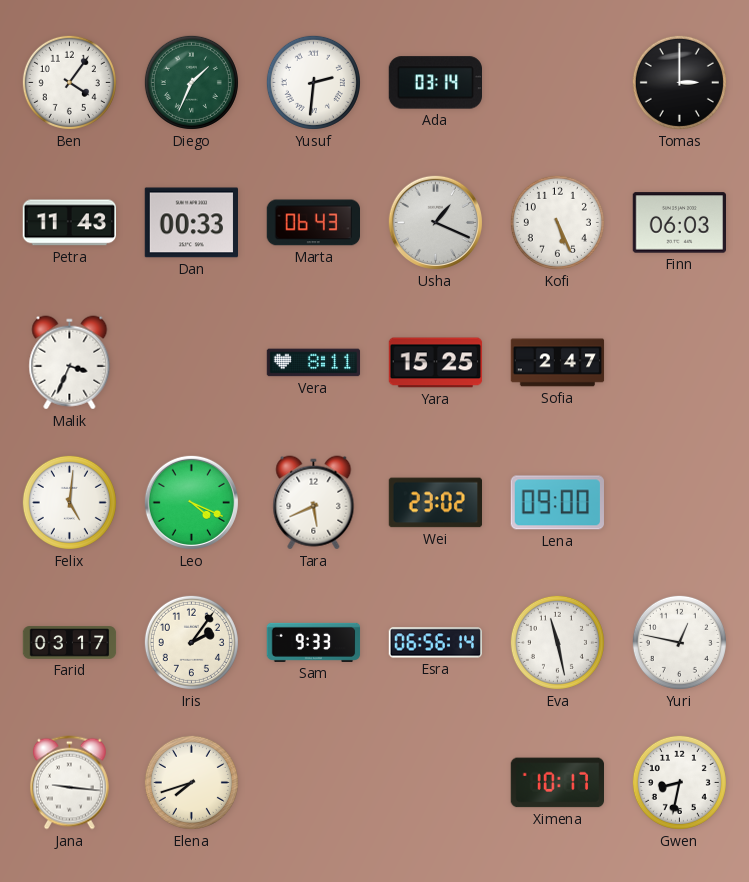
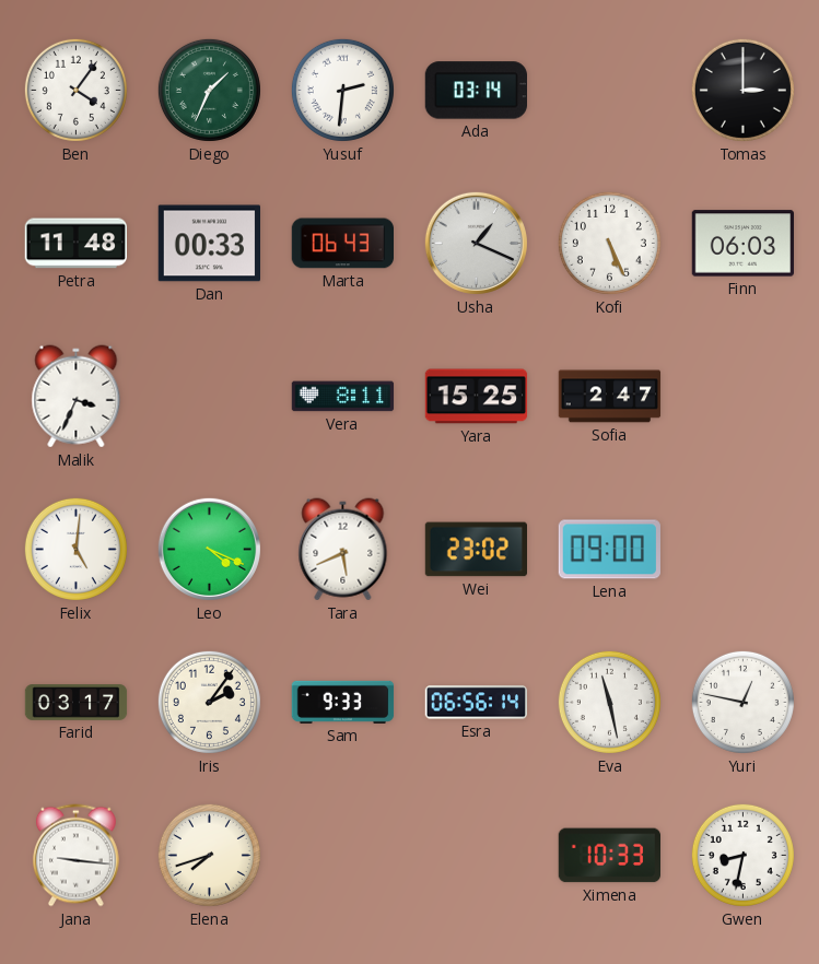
Petra: 11:43 -> 11:48 (75, 244)
Ximena: 10:17 -> 10:33 (609, 856)
